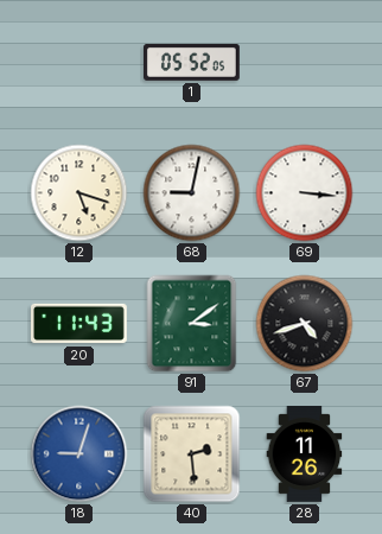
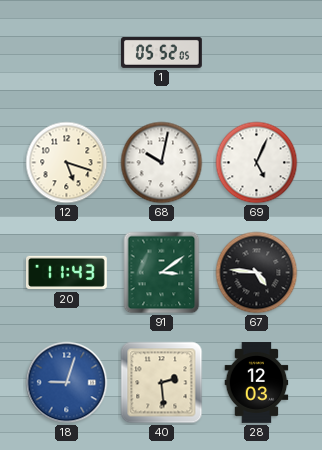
68: 9:02 -> 10:02 (162, 163)
69: 3:16 -> 5:04 (257, 163)
67: 4:42 -> 4:46 (257, 273)
28: 11:26 -> 12:03 (257, 383)
